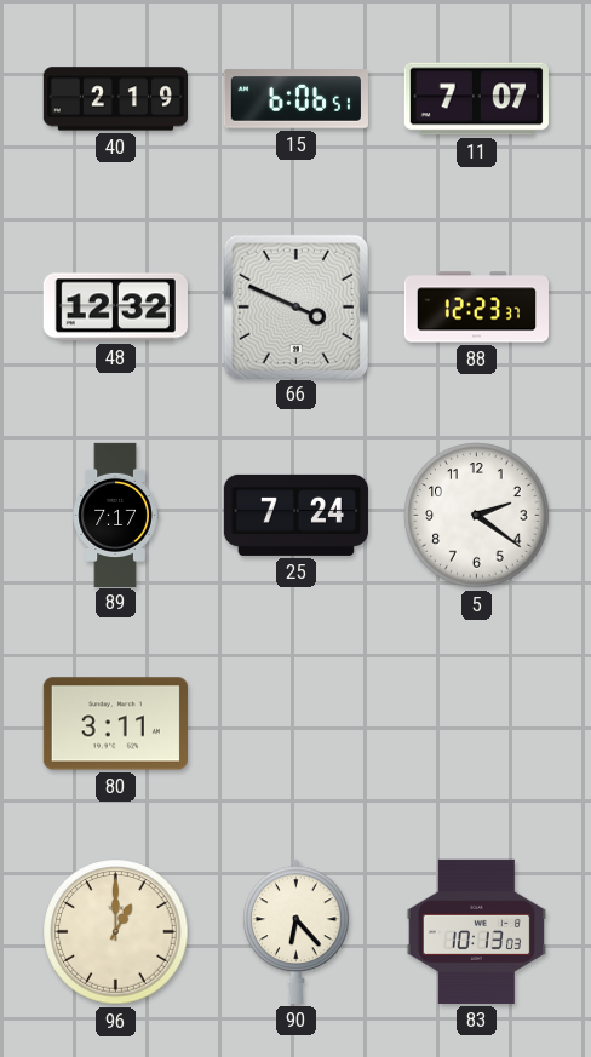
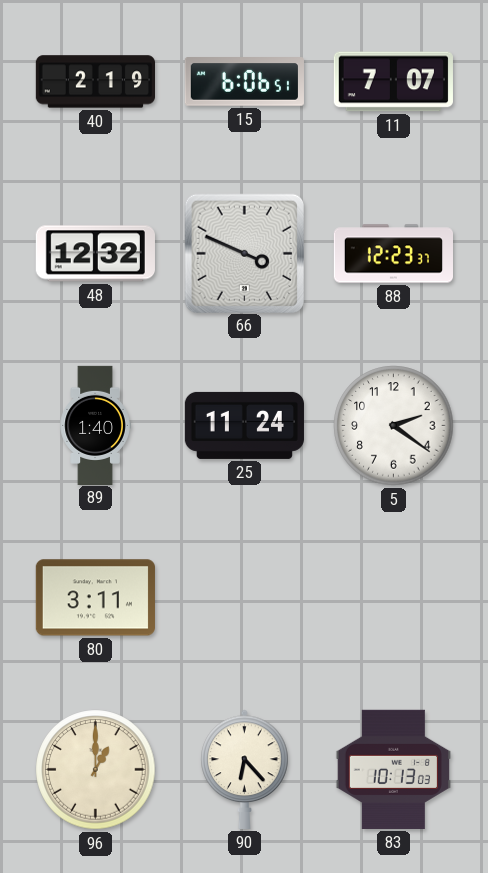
89: 7:17 -> 1:40 (95, 425)
25: 7:24 -> 11:24 (244, 425)
